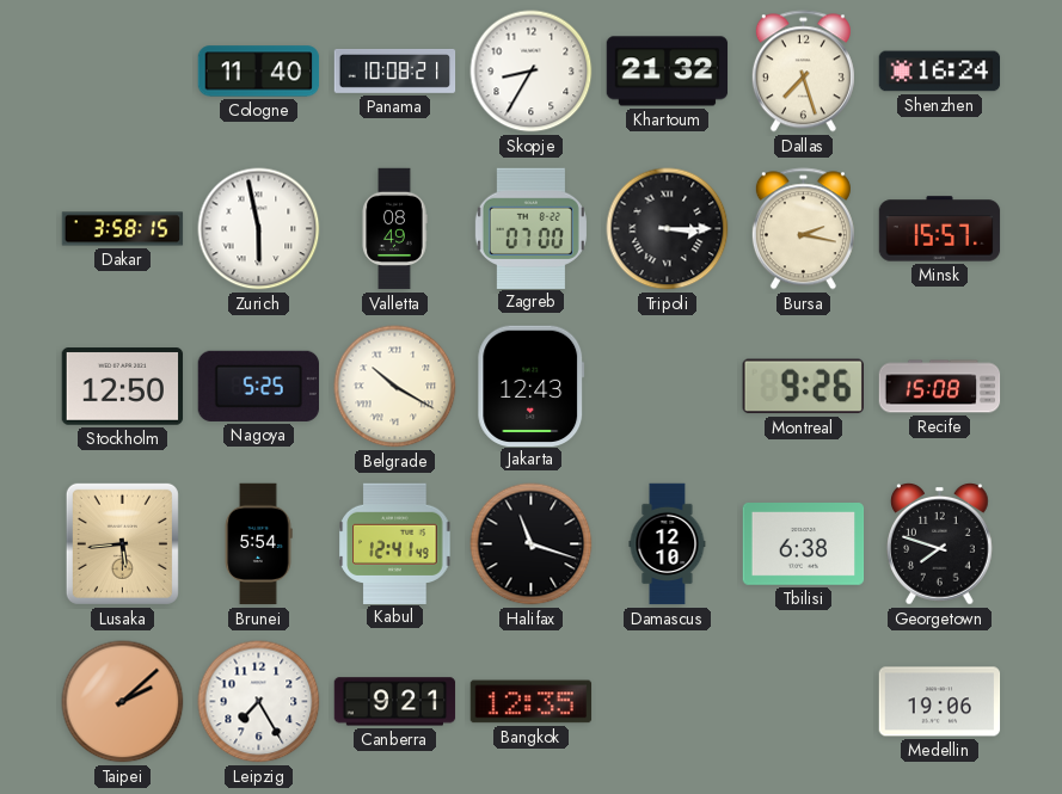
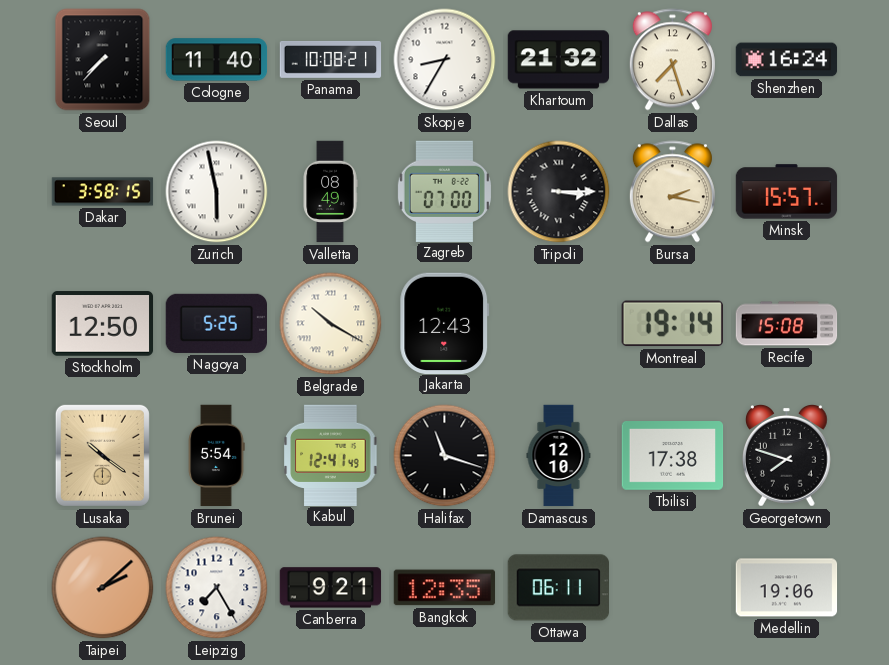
Seoul: none -> 7:37 (103, 60)
Montreal: 9:26 -> 19:14 (672, 324)
Lusaka: 5:44 -> 10:21 (102, 455)
Tbilisi: 6:38 -> 17:38 (673, 456)
Ottawa: none -> 06:11 (558, 588)
